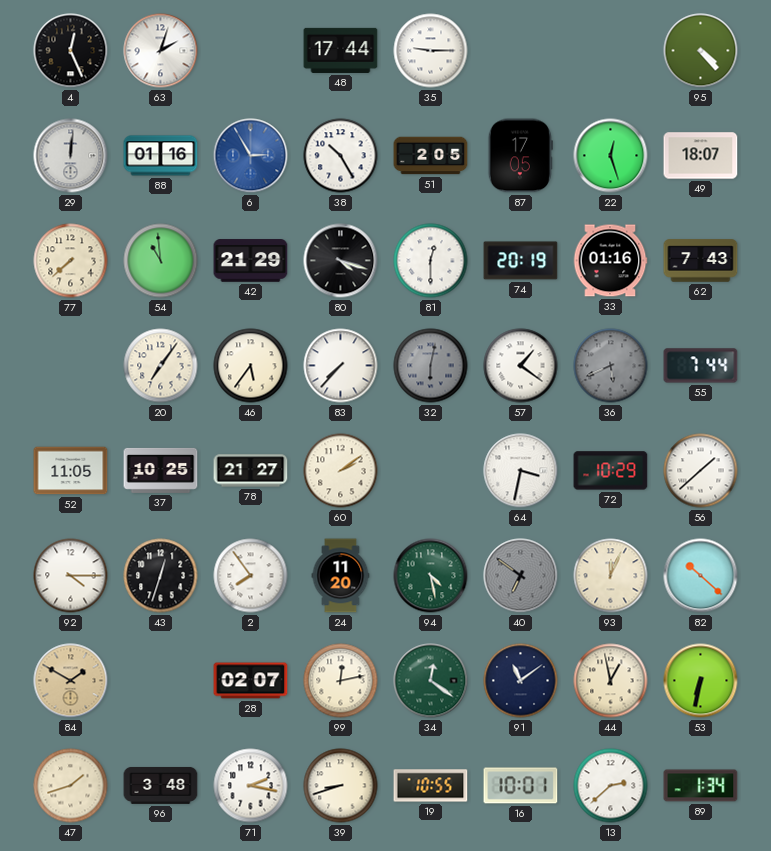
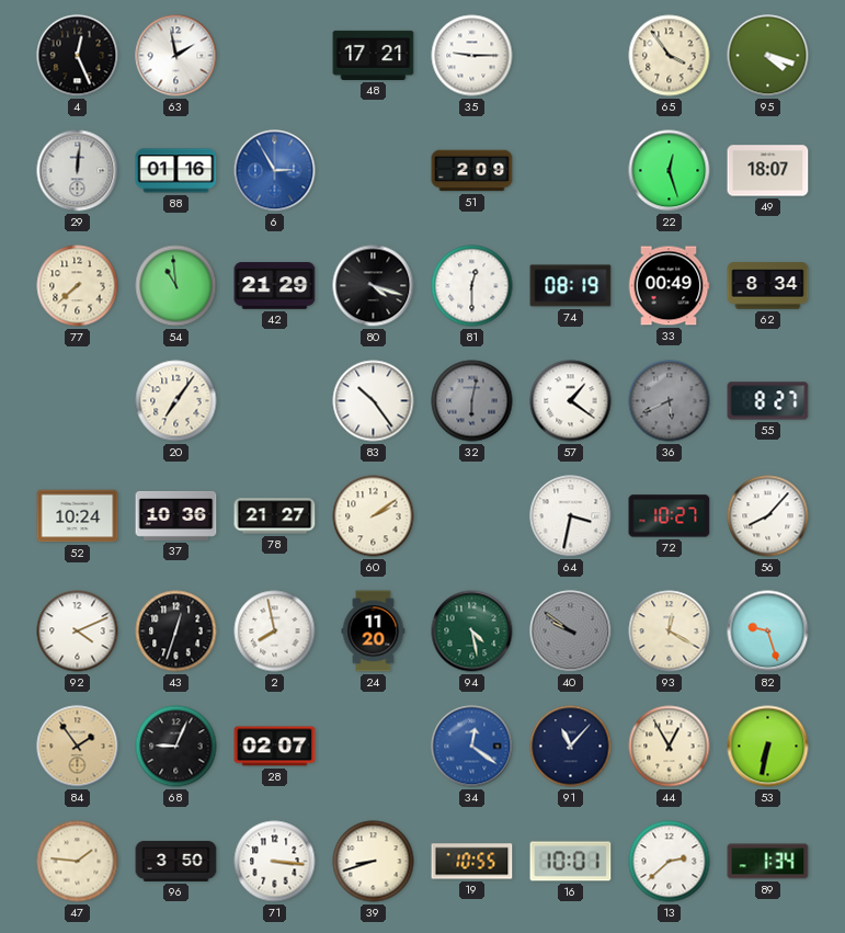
63: 2:03 -> 1:58 (176, 56)
48: 17:44 -> 17:21 (374, 55)
65: none -> 3:54 (670, 56)
95: 4:23 -> 4:18 (768, 56)
38: 10:25 -> none (341, 156)
51: 2:05 -> 2:09 (472, 171)
87: 17:05 -> none (520, 156)
74: 20:19 -> 08:19 (571, 286)
33: 01:16 -> 00:49 (669, 286)
62: 7:43 -> 8:34 (768, 286)
46: 5:36 -> none (251, 366)
83: 7:37 -> 10:24 (374, 401)
55: 7:44 -> 8:27 (768, 401)
52: 11:05 -> 10:24 (78, 516)
37: 10:25 -> 10:36 (176, 515)
72: 10:29 -> 10:27 (670, 516)
56: 1:38 -> 8:07 (768, 516)
92: 4:15 -> 4:11 (78, 632)
2: 7:54 -> 7:58 (275, 632)
40: 6:51 -> 9:51 (571, 632)
93: 12:04 -> 12:20 (670, 632)
82: 10:22 -> 9:27 (768, 632)
84: 1:50 -> 1:54 (78, 747)
68: none -> 9:04 (176, 747)
99: 12:13 -> none (341, 681)
34 dial: green -> blue (472, 747)
91: 11:09 -> 11:07 (571, 747)
44: 12:58 -> 12:55 (670, 747)
47: 1:42 -> 1:46 (78, 862)
96: 3:48 -> 3:50 (176, 861)
71: 2:17 -> 3:16 (275, 862)
